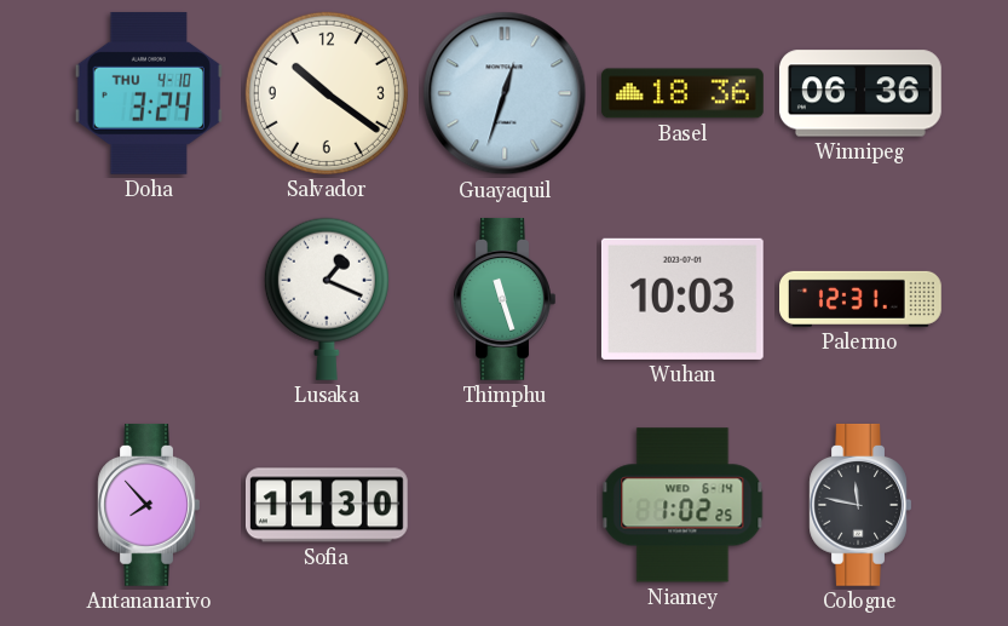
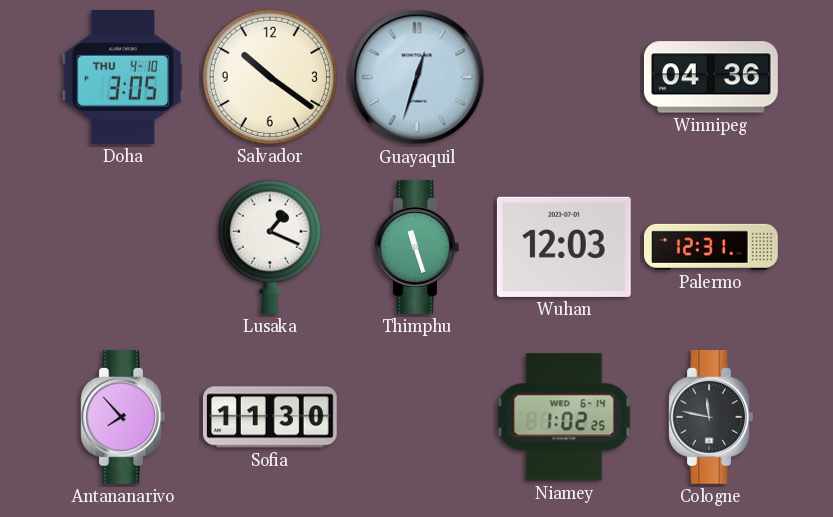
Doha: 3:24 -> 3:05 (122, 77)
Basel: 18:36 -> none (684, 93)
Winnipeg: 06:36 -> 04:36 (711, 77)
Wuhan: 10:03 -> 12:03 (564, 247)
